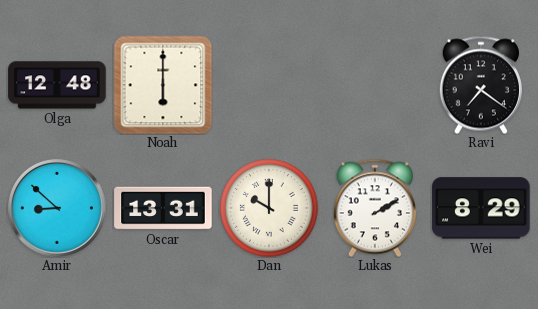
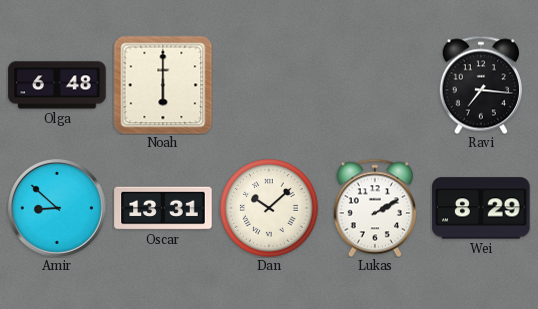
Olga: 12:48 -> 6:48 (57, 85)
Ravi: 7:21 -> 7:16 (481, 85)
Dan: 10:00 -> 10:08 (269, 208)
